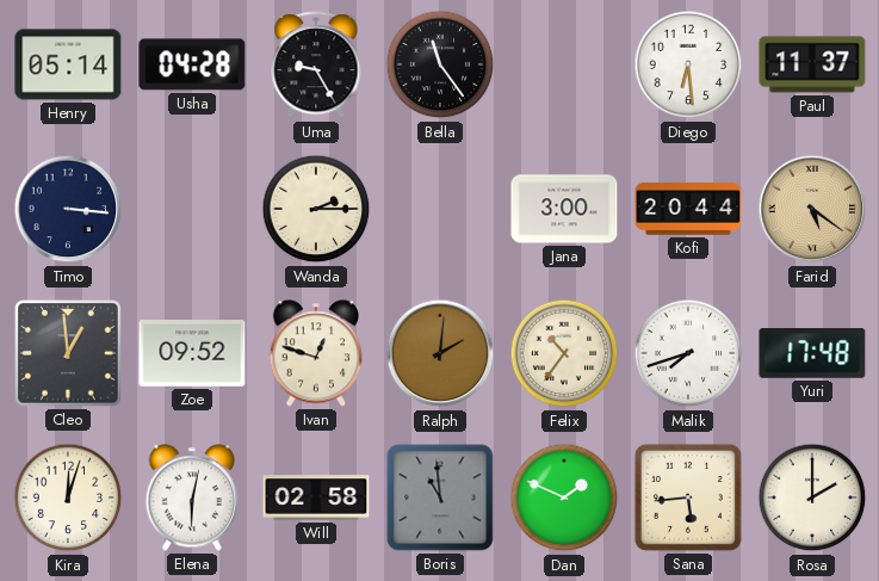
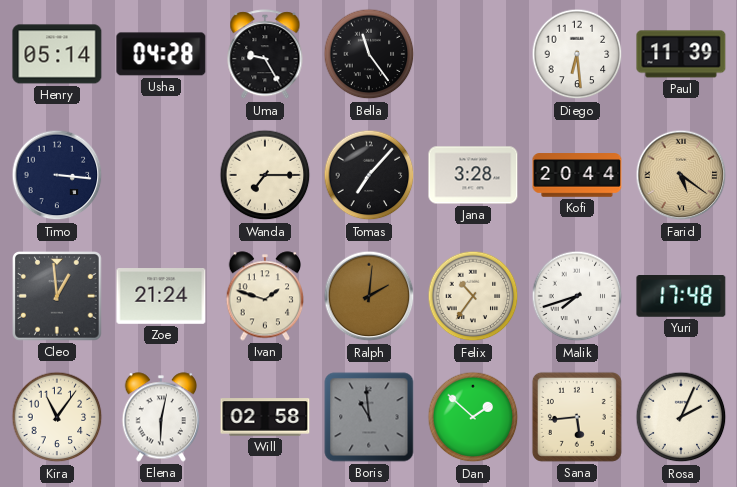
Paul: 11:37 -> 11:39 (681, 54)
Wanda: 2:15 -> 7:15 (265, 175)
Tomas: none -> 7:07 (369, 175)
Jana: 3:00 -> 3:28 (473, 175)
Zoe: 09:52 -> 21:24 (161, 296)
Ivan: 12:48 -> 1:48 (265, 296)
Kira: 12:03 -> 11:06 (57, 417)
Dan: 1:49 -> 1:52 (473, 417)
Rosa: 2:00 -> 2:04 (681, 417)
